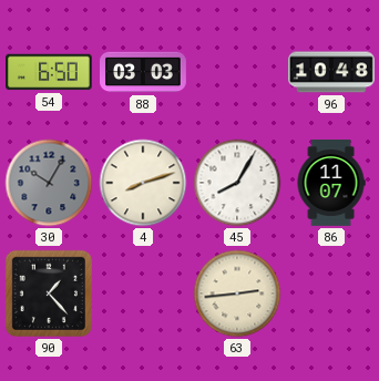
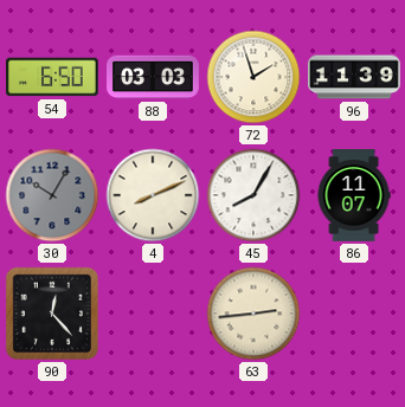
72: none -> 1:57 (253, 77)
96: 10:48 -> 11:39 (355, 77)
4: 8:12 -> 8:11 (153, 195)
90: 1:23 -> 12:23 (52, 314)
